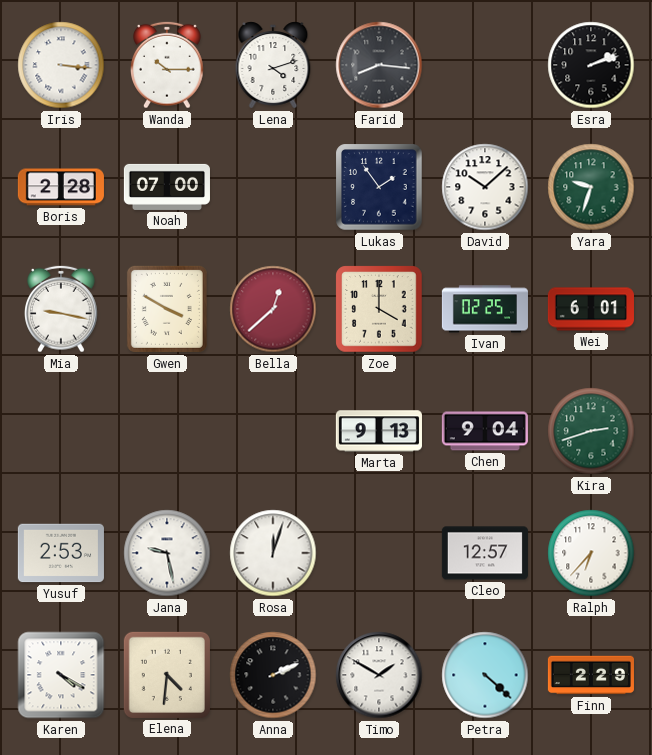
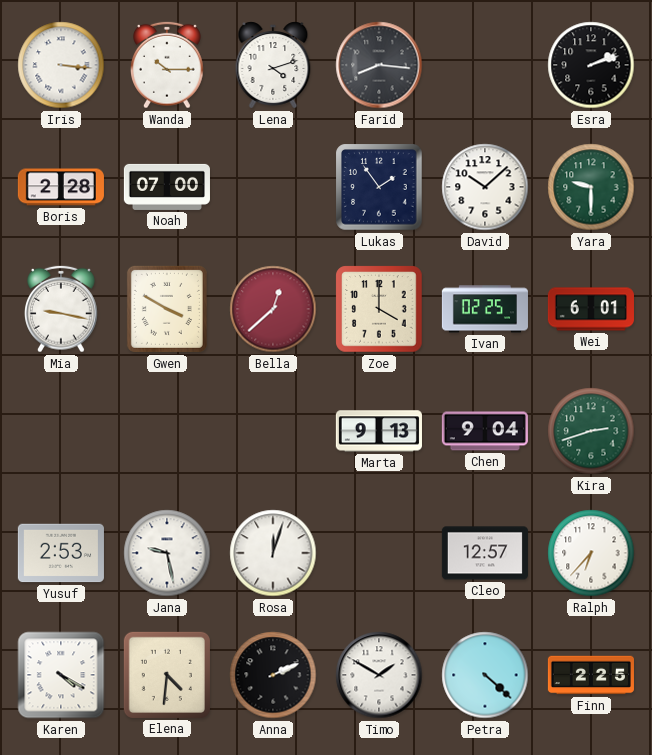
Yara: 9:33 -> 9:30 (591, 187)
Finn: 2:29 -> 2:25 (591, 675)
